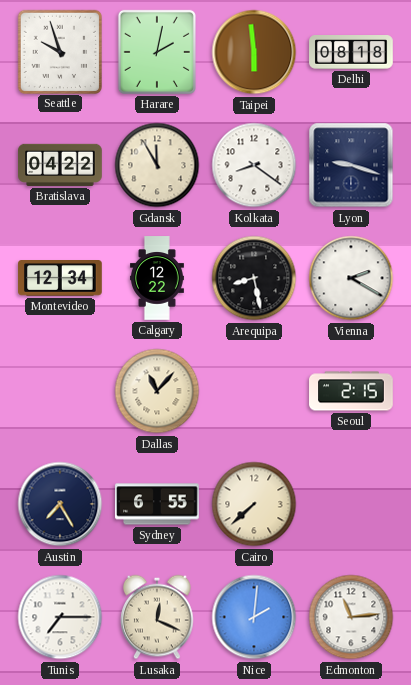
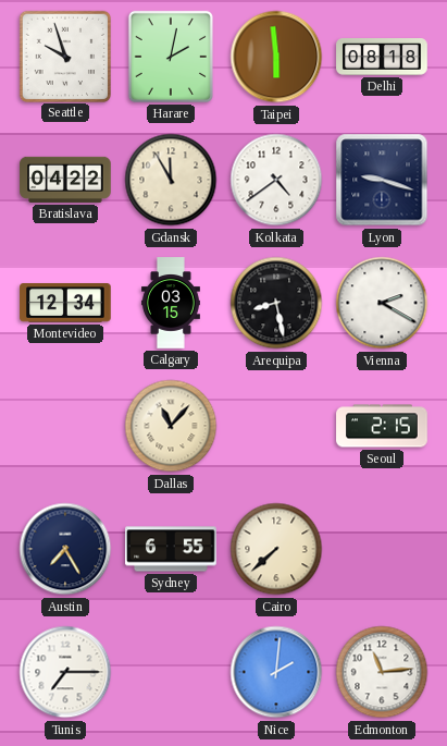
Kolkata: 8:21 -> 4:39 (276, 180)
Calgary: 12:22 -> 03:15 (171, 303)
Lusaka: 12:19 -> none (158, 617)
